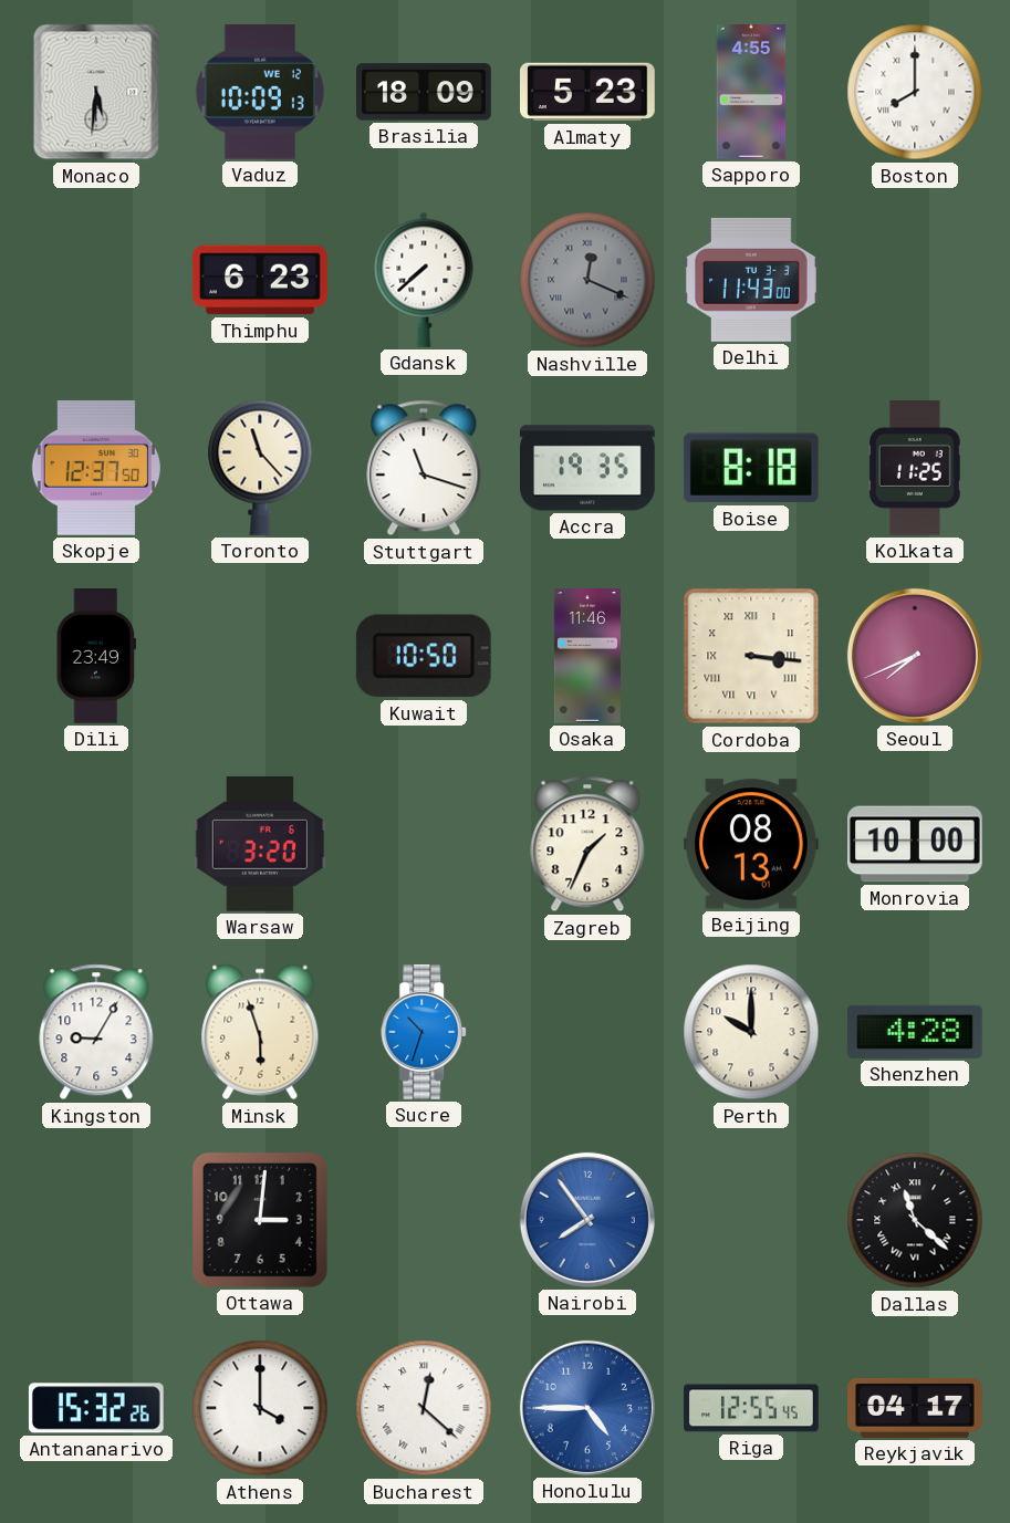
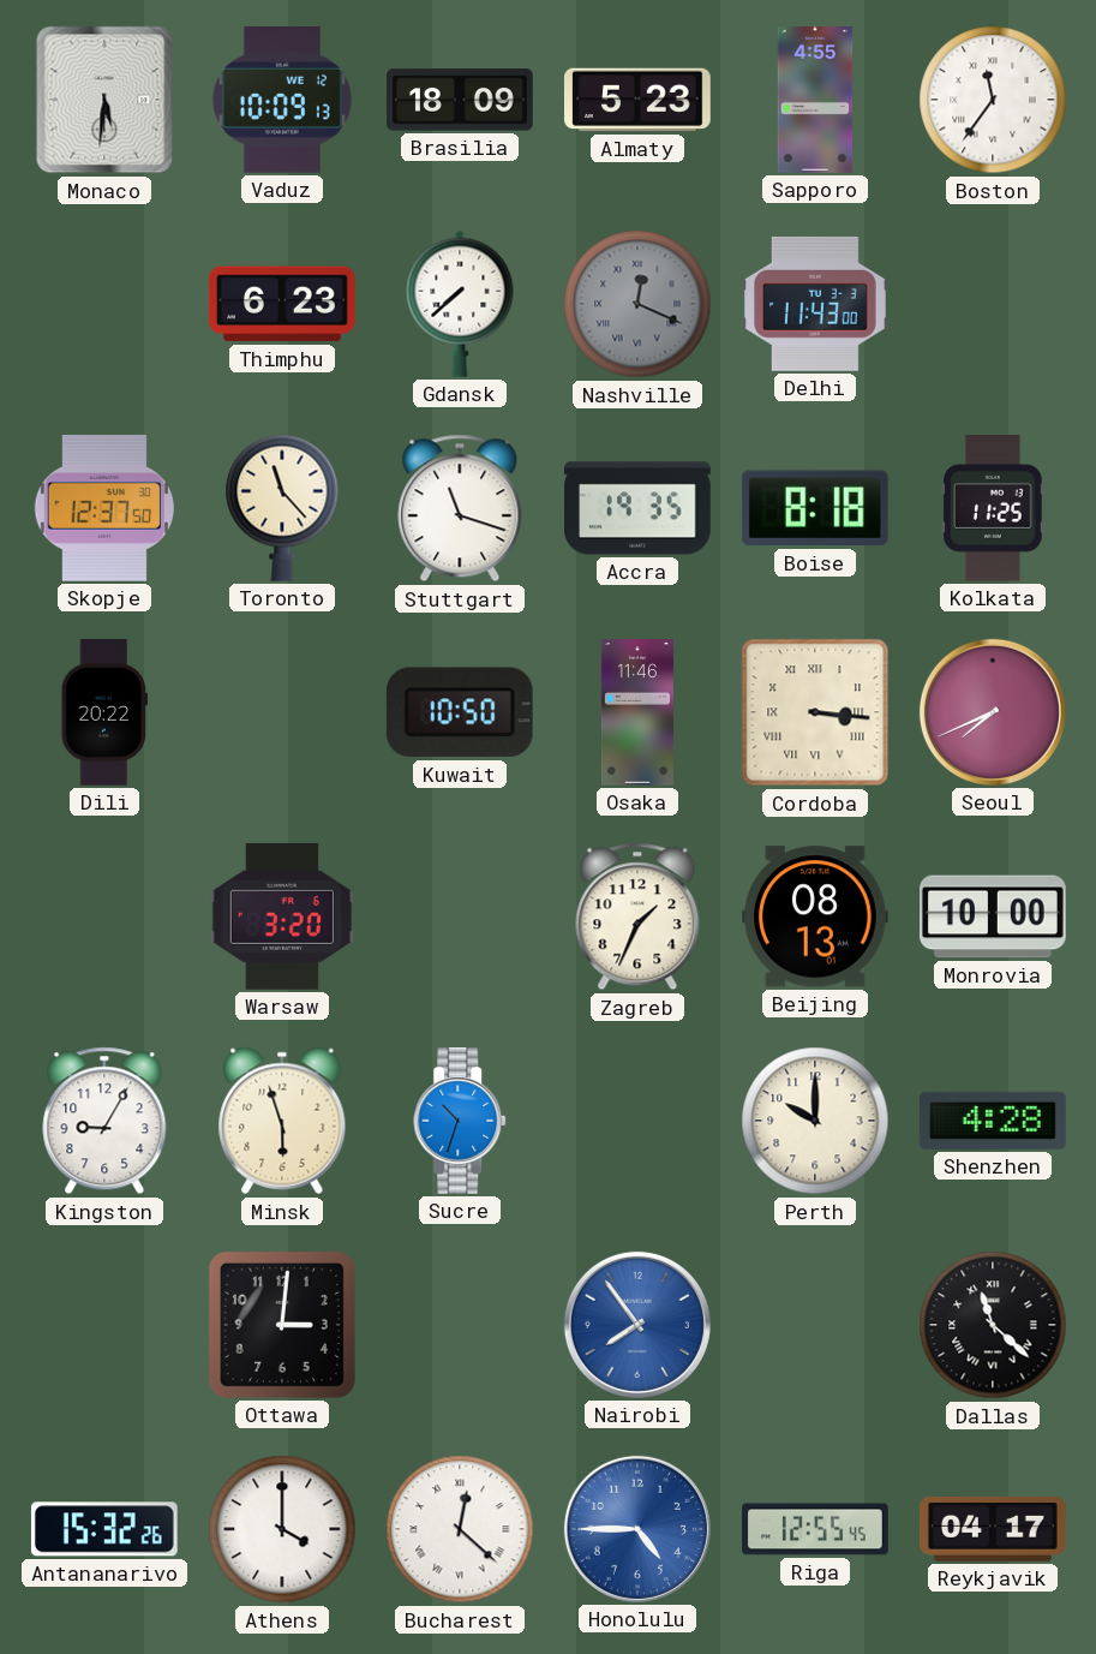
Boston: 8:00 -> 11:36 (993, 100)
Dili: 23:49 -> 20:22 (103, 713)
